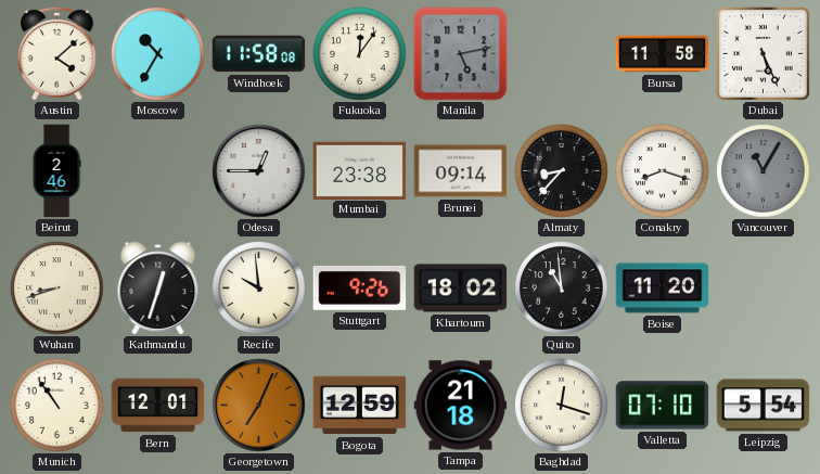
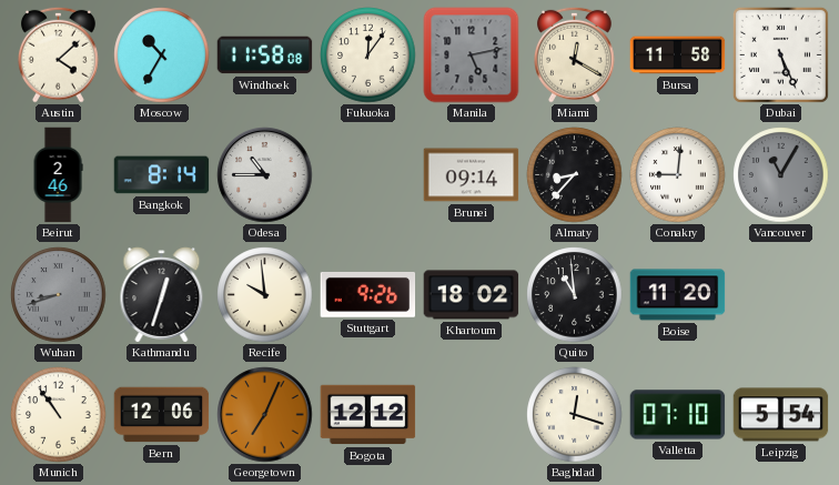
Miami: none -> 12:20 (575, 54)
Bangkok: none -> 8:14 (162, 175)
Odesa: 12:45 -> 10:45 (265, 175)
Mumbai: 23:38 -> none (360, 170)
Conakry: 8:18 -> 9:01 (678, 175)
Wuhan dial: cream -> grey (59, 295)
Bern: 12:01 -> 12:06 (162, 415)
Bogota: 12:59 -> 12:12 (368, 415)
Tampa: 21:18 -> none (461, 406)
